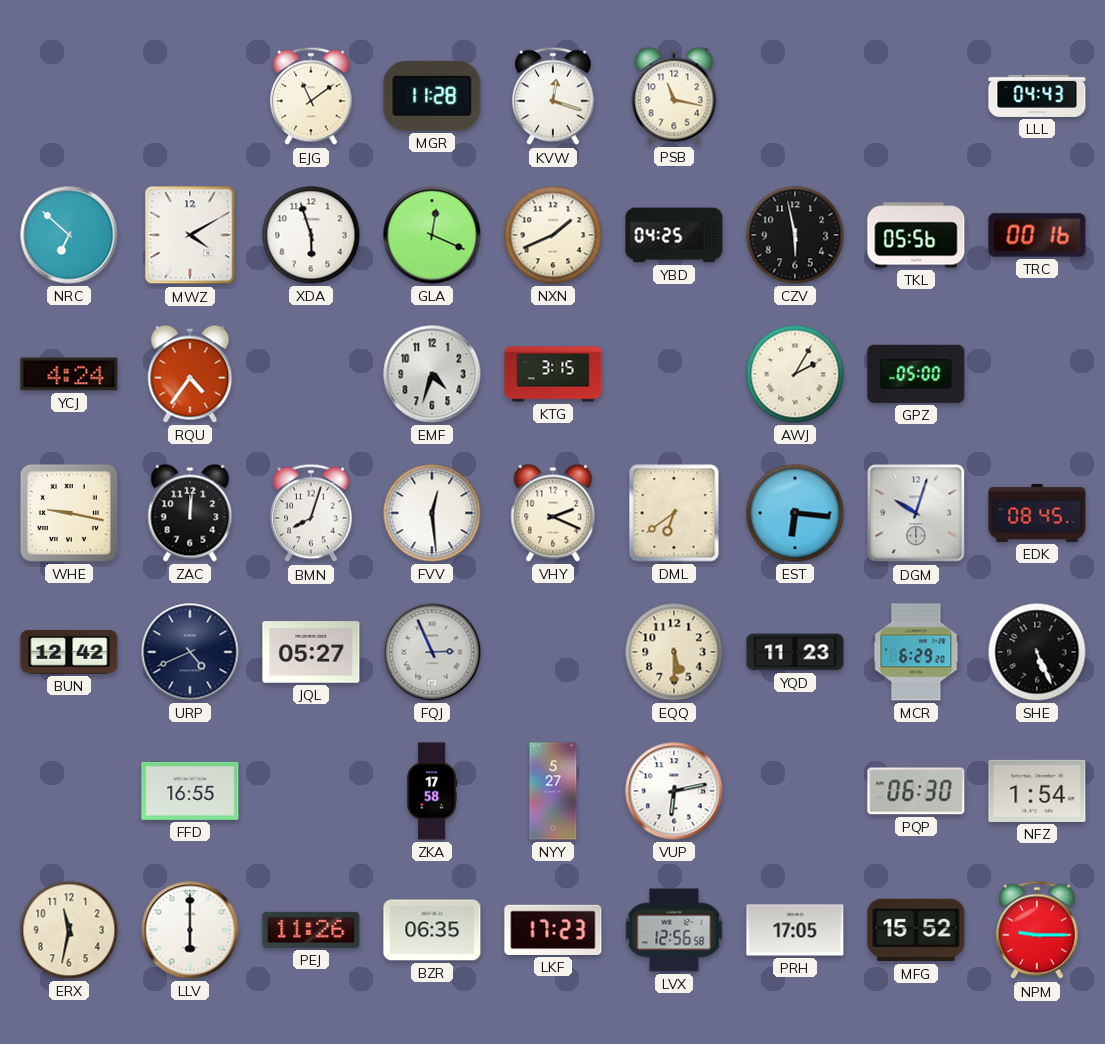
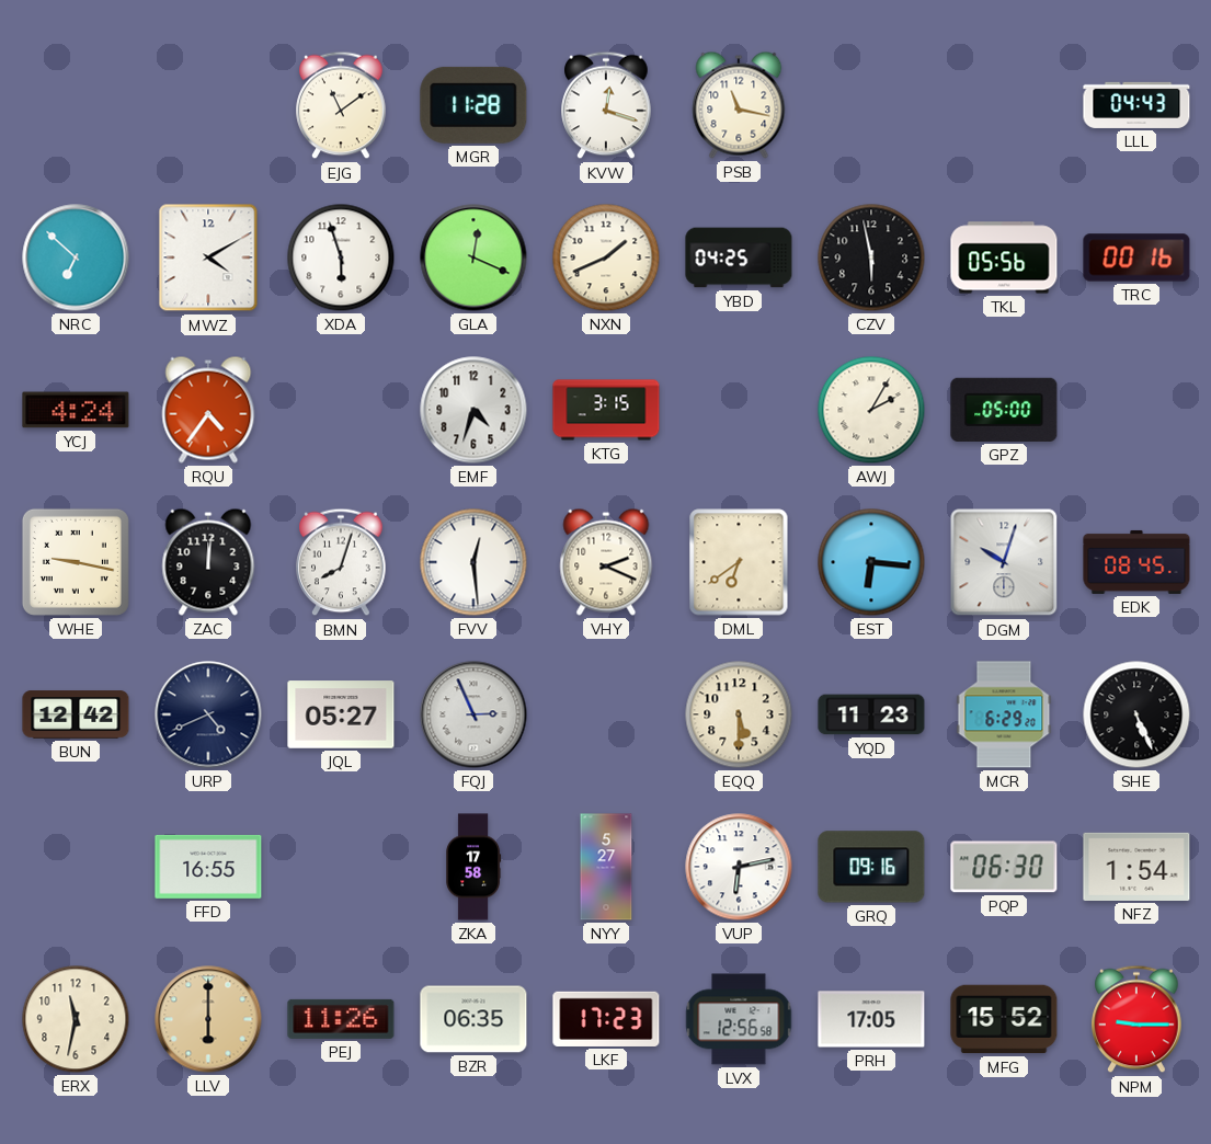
GRQ: none -> 09:16 (871, 867)
LLV dial: white -> champagne (208, 1019)
